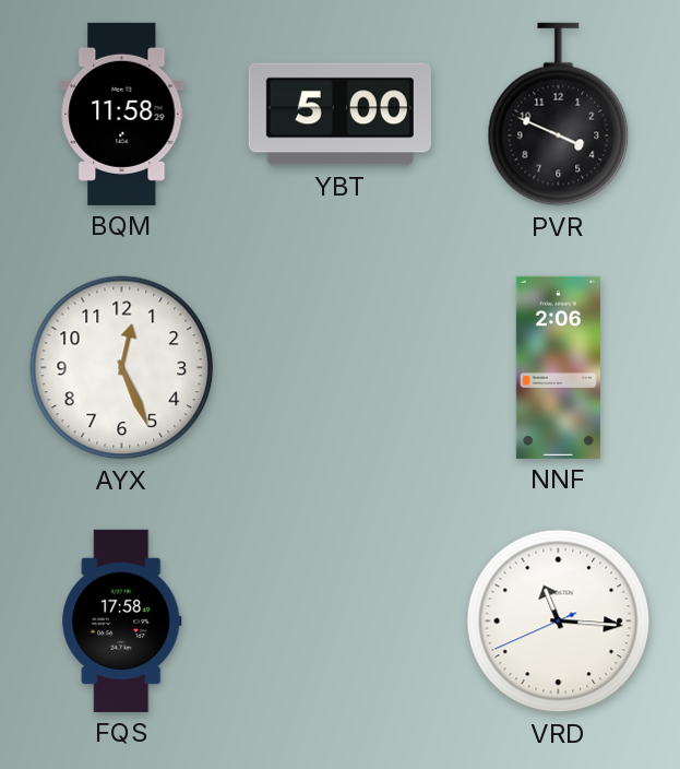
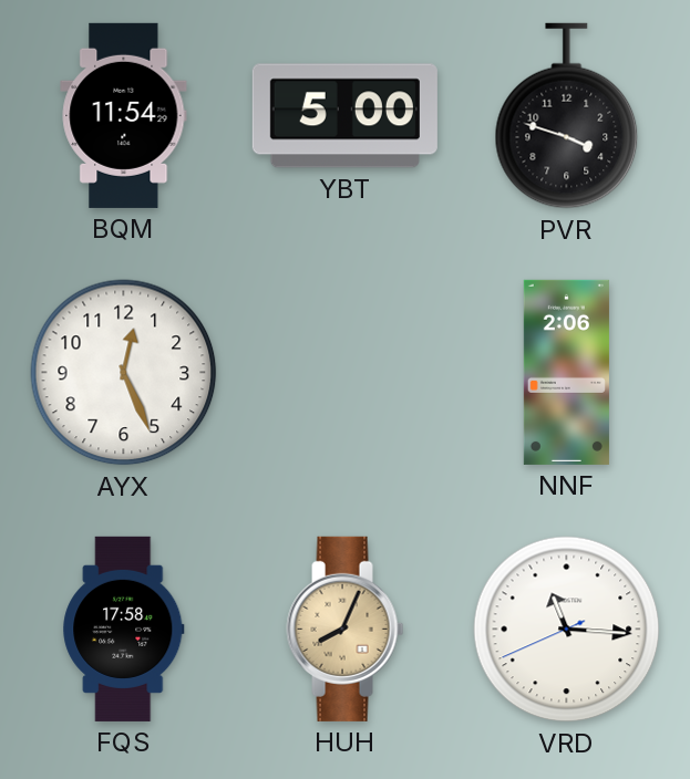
BQM: 11:58 -> 11:54 (124, 115)
PVR: 3:49 -> 3:48 (567, 116)
HUH: none -> 8:04 (346, 629)
